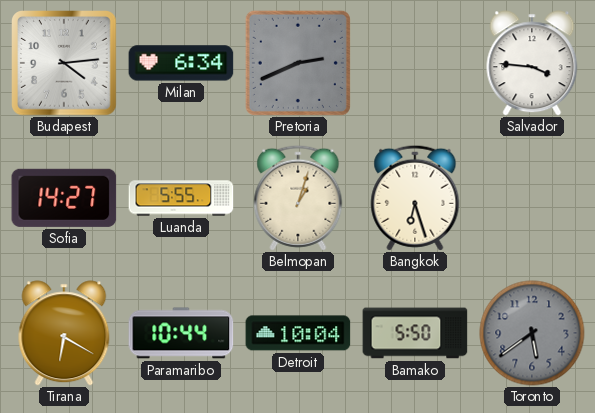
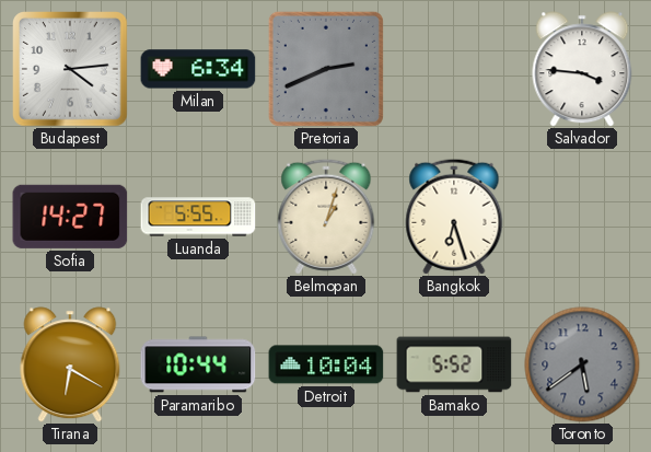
Bamako: 5:50 -> 5:52 (454, 364)
